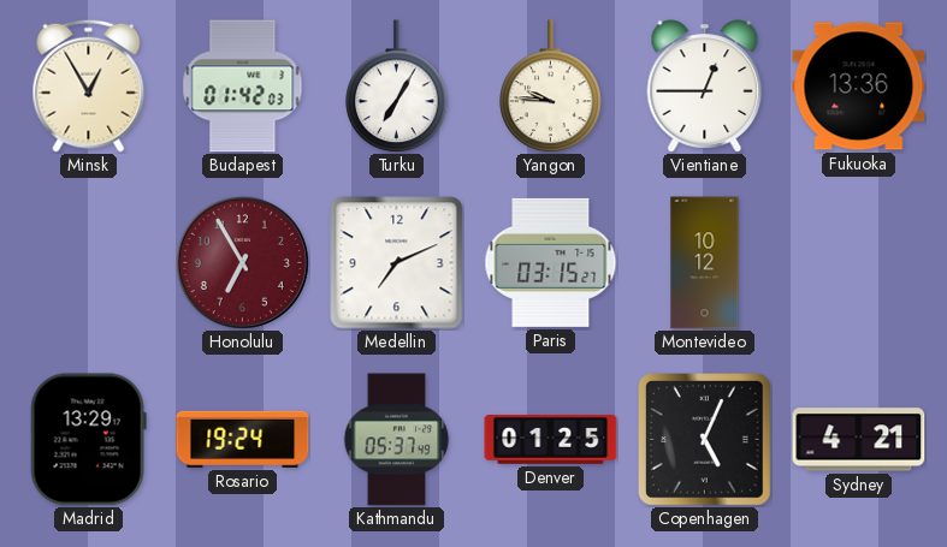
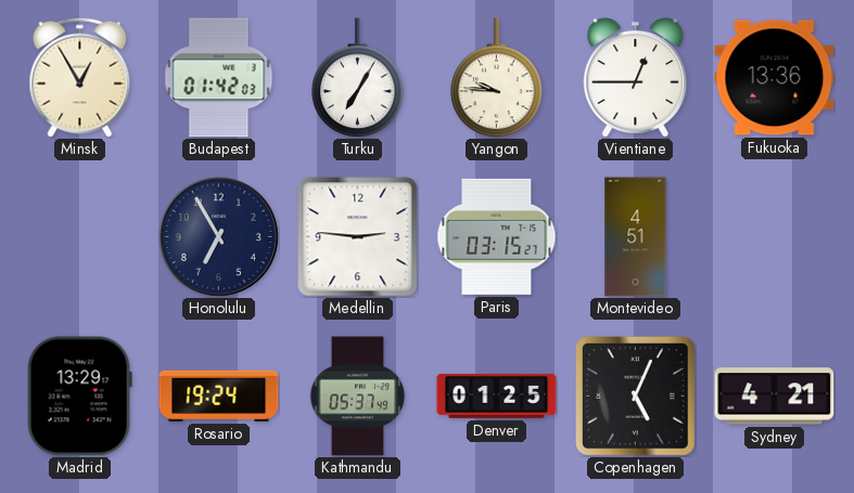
Honolulu dial: burgundy -> navy (218, 236)
Medellin: 7:11 -> 2:46 (358, 237)
Montevideo: 10:12 -> 4:51 (636, 237)
